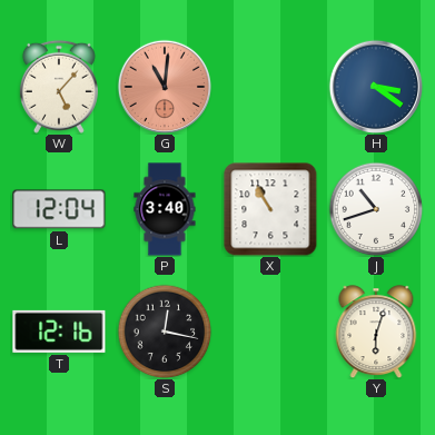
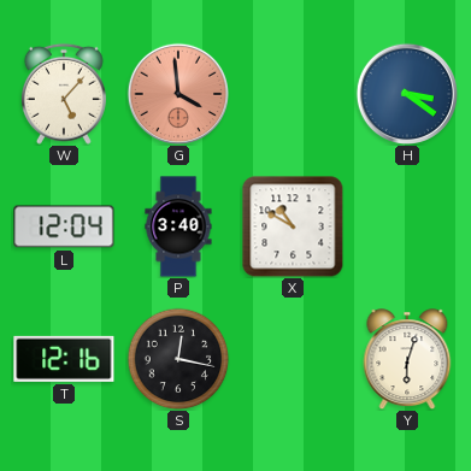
G: 11:01 -> 3:59 (177, 93)
X: 10:55 -> 10:50 (293, 226)
J: 10:42 -> none (376, 209)
